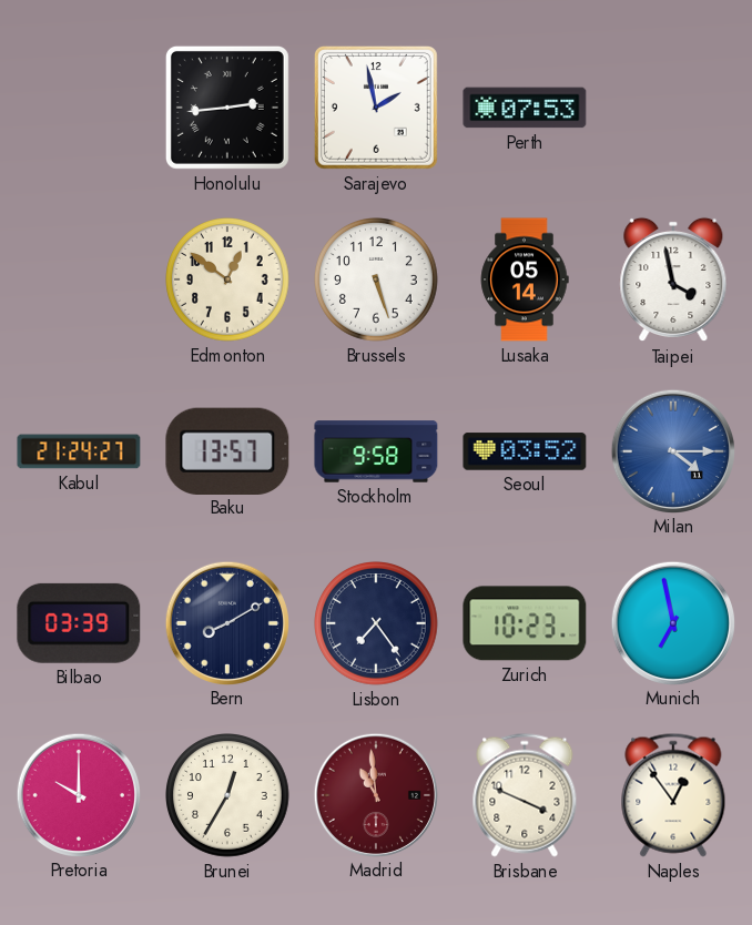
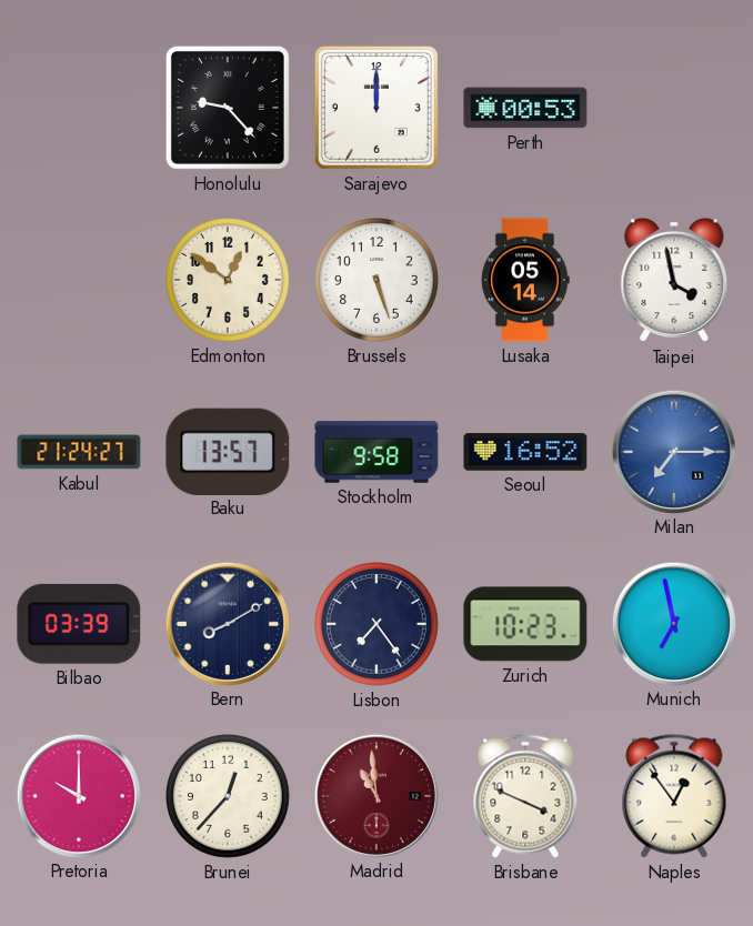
Honolulu: 2:44 -> 9:23 (228, 108)
Sarajevo: 1:58 -> 12:00 (376, 108)
Perth: 07:53 -> 00:53 (525, 108)
Seoul: 03:52 -> 16:52 (525, 452)
Milan: 4:15 -> 7:15 (673, 451)
Brunei: 12:35 -> 12:37 (229, 797)
